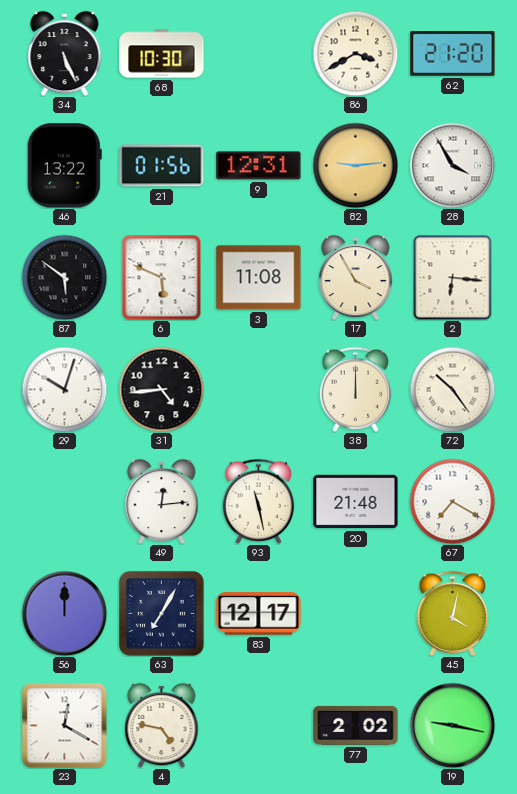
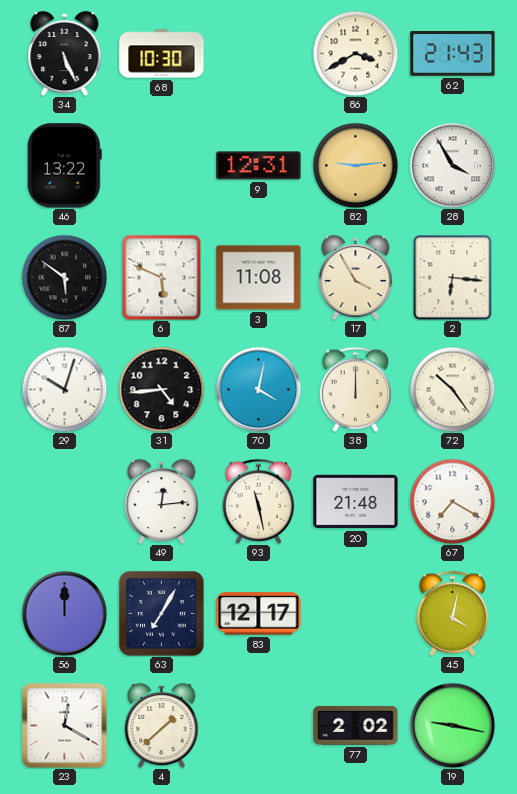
62: 21:20 -> 21:43 (453, 54)
21: 01:56 -> none (162, 166)
70: none -> 4:02 (258, 389)
4: 4:47 -> 1:38 (162, 725)
